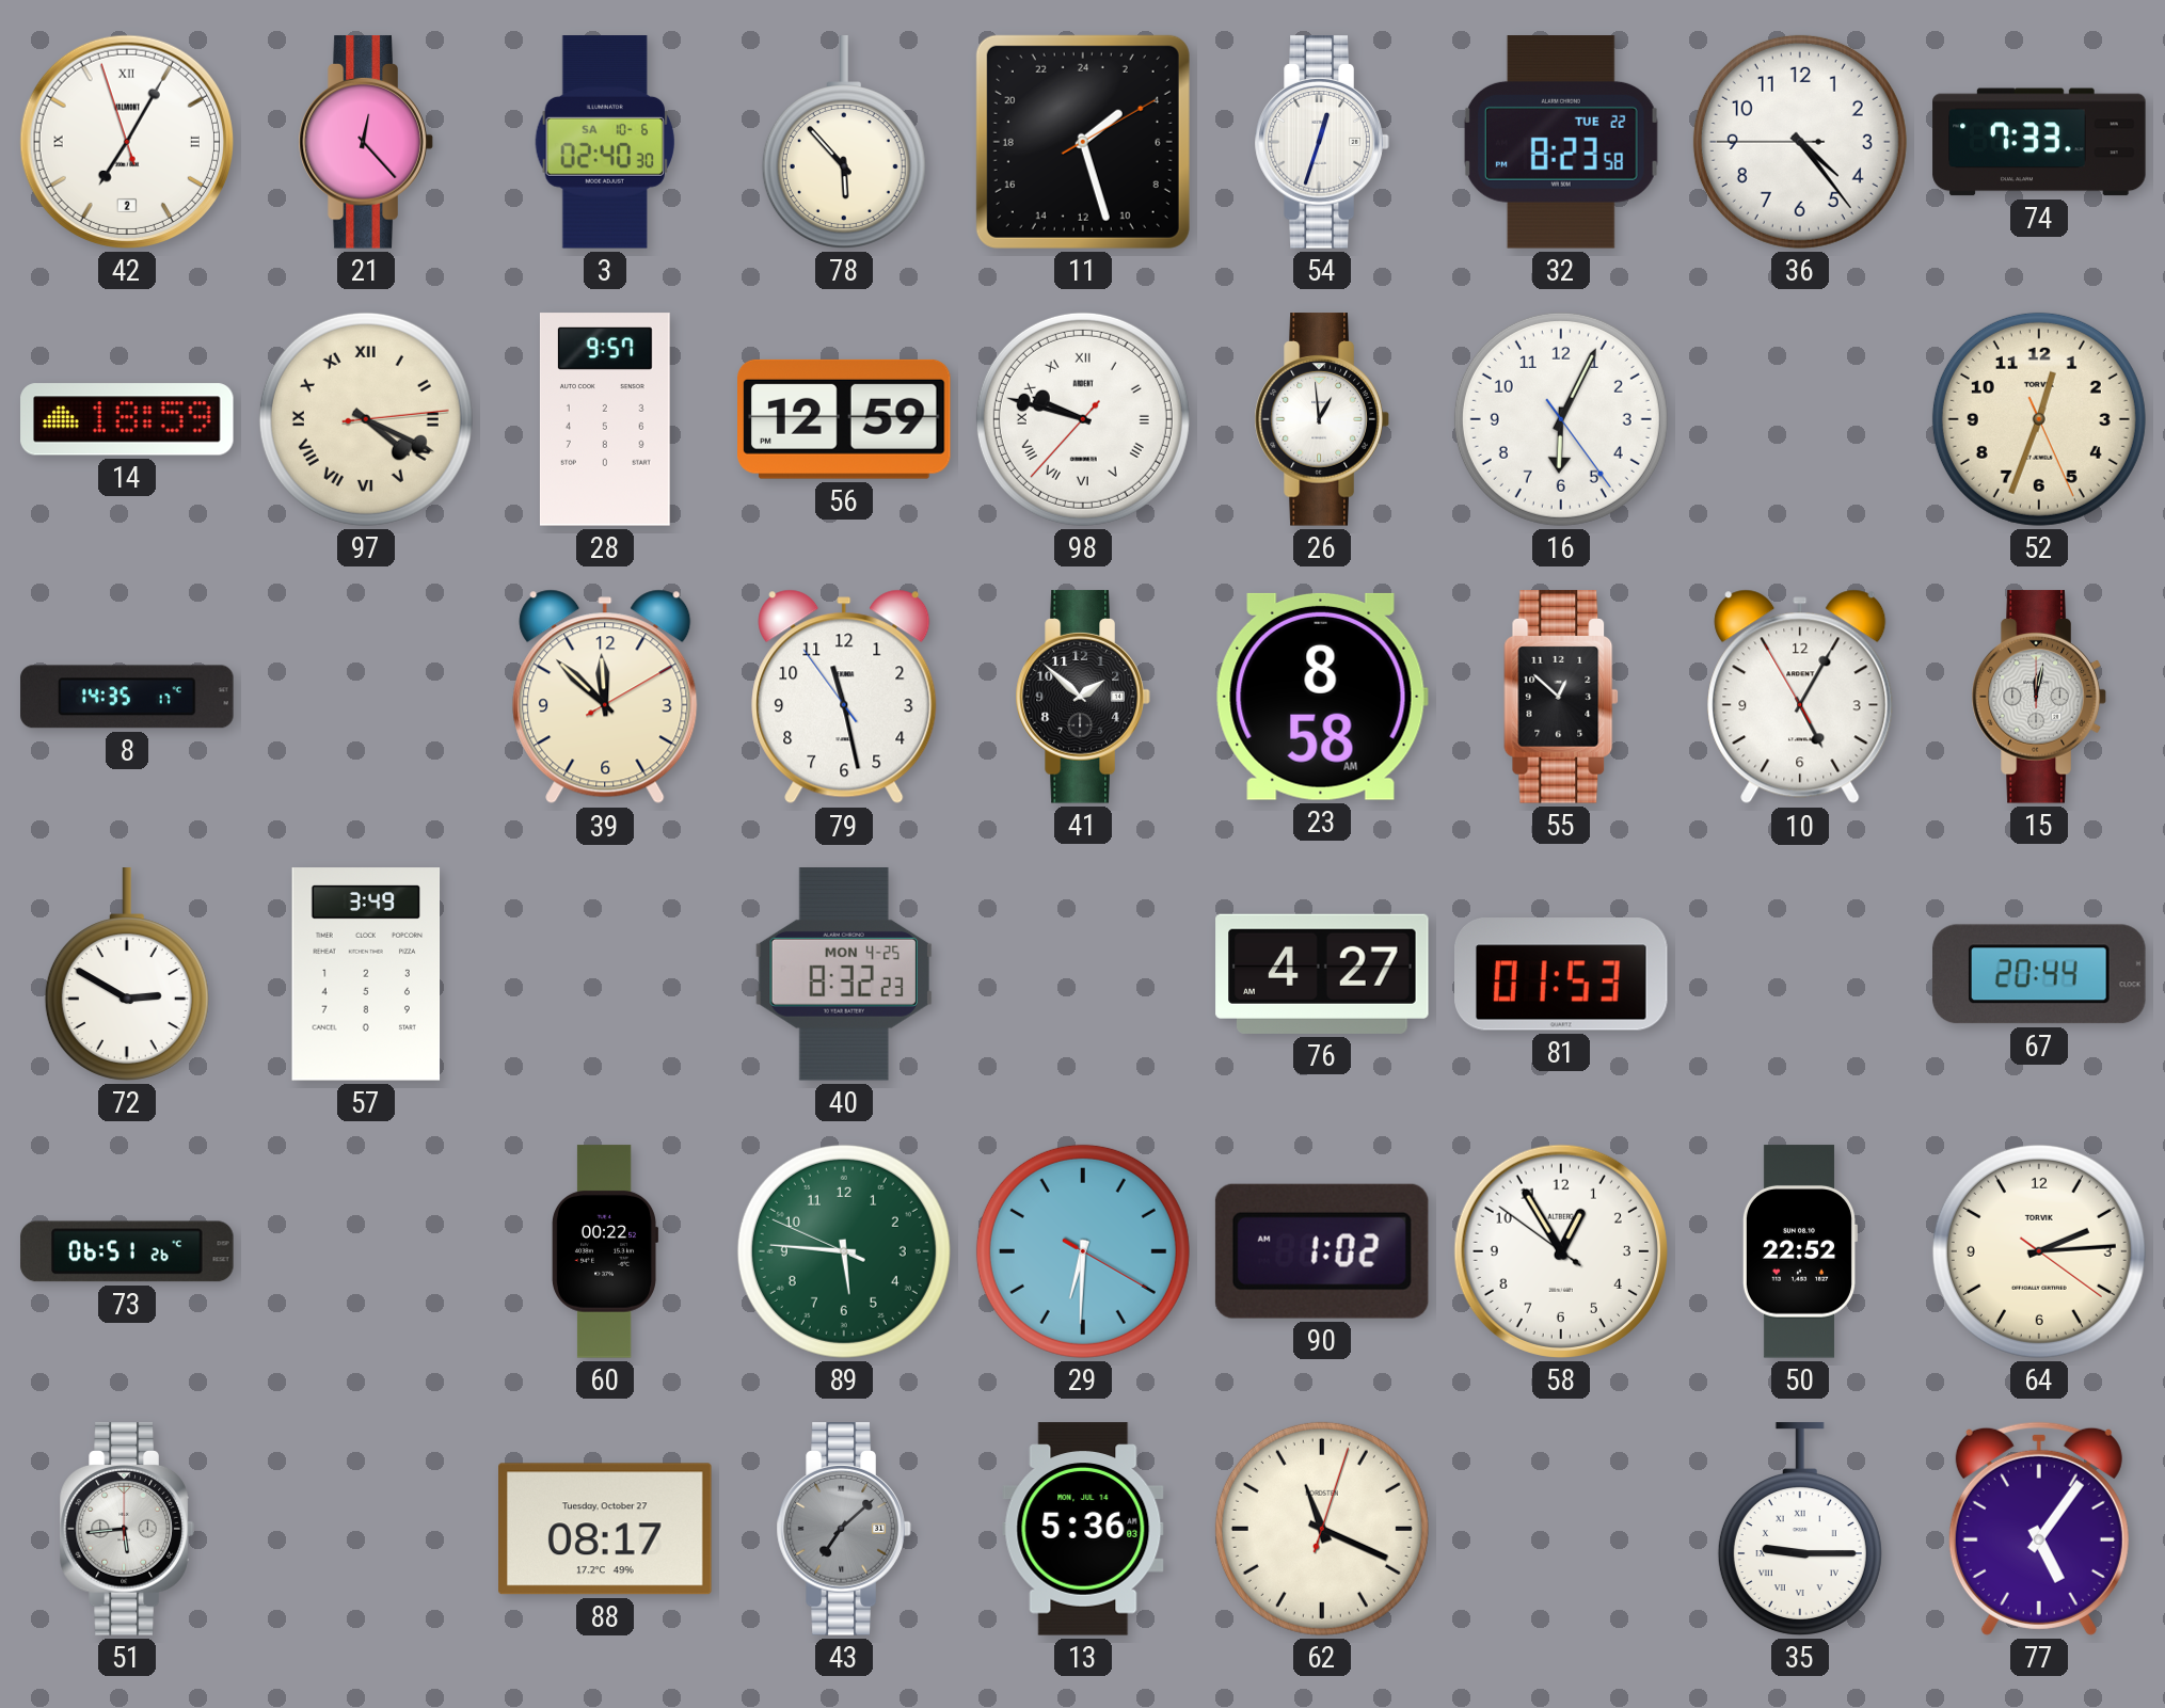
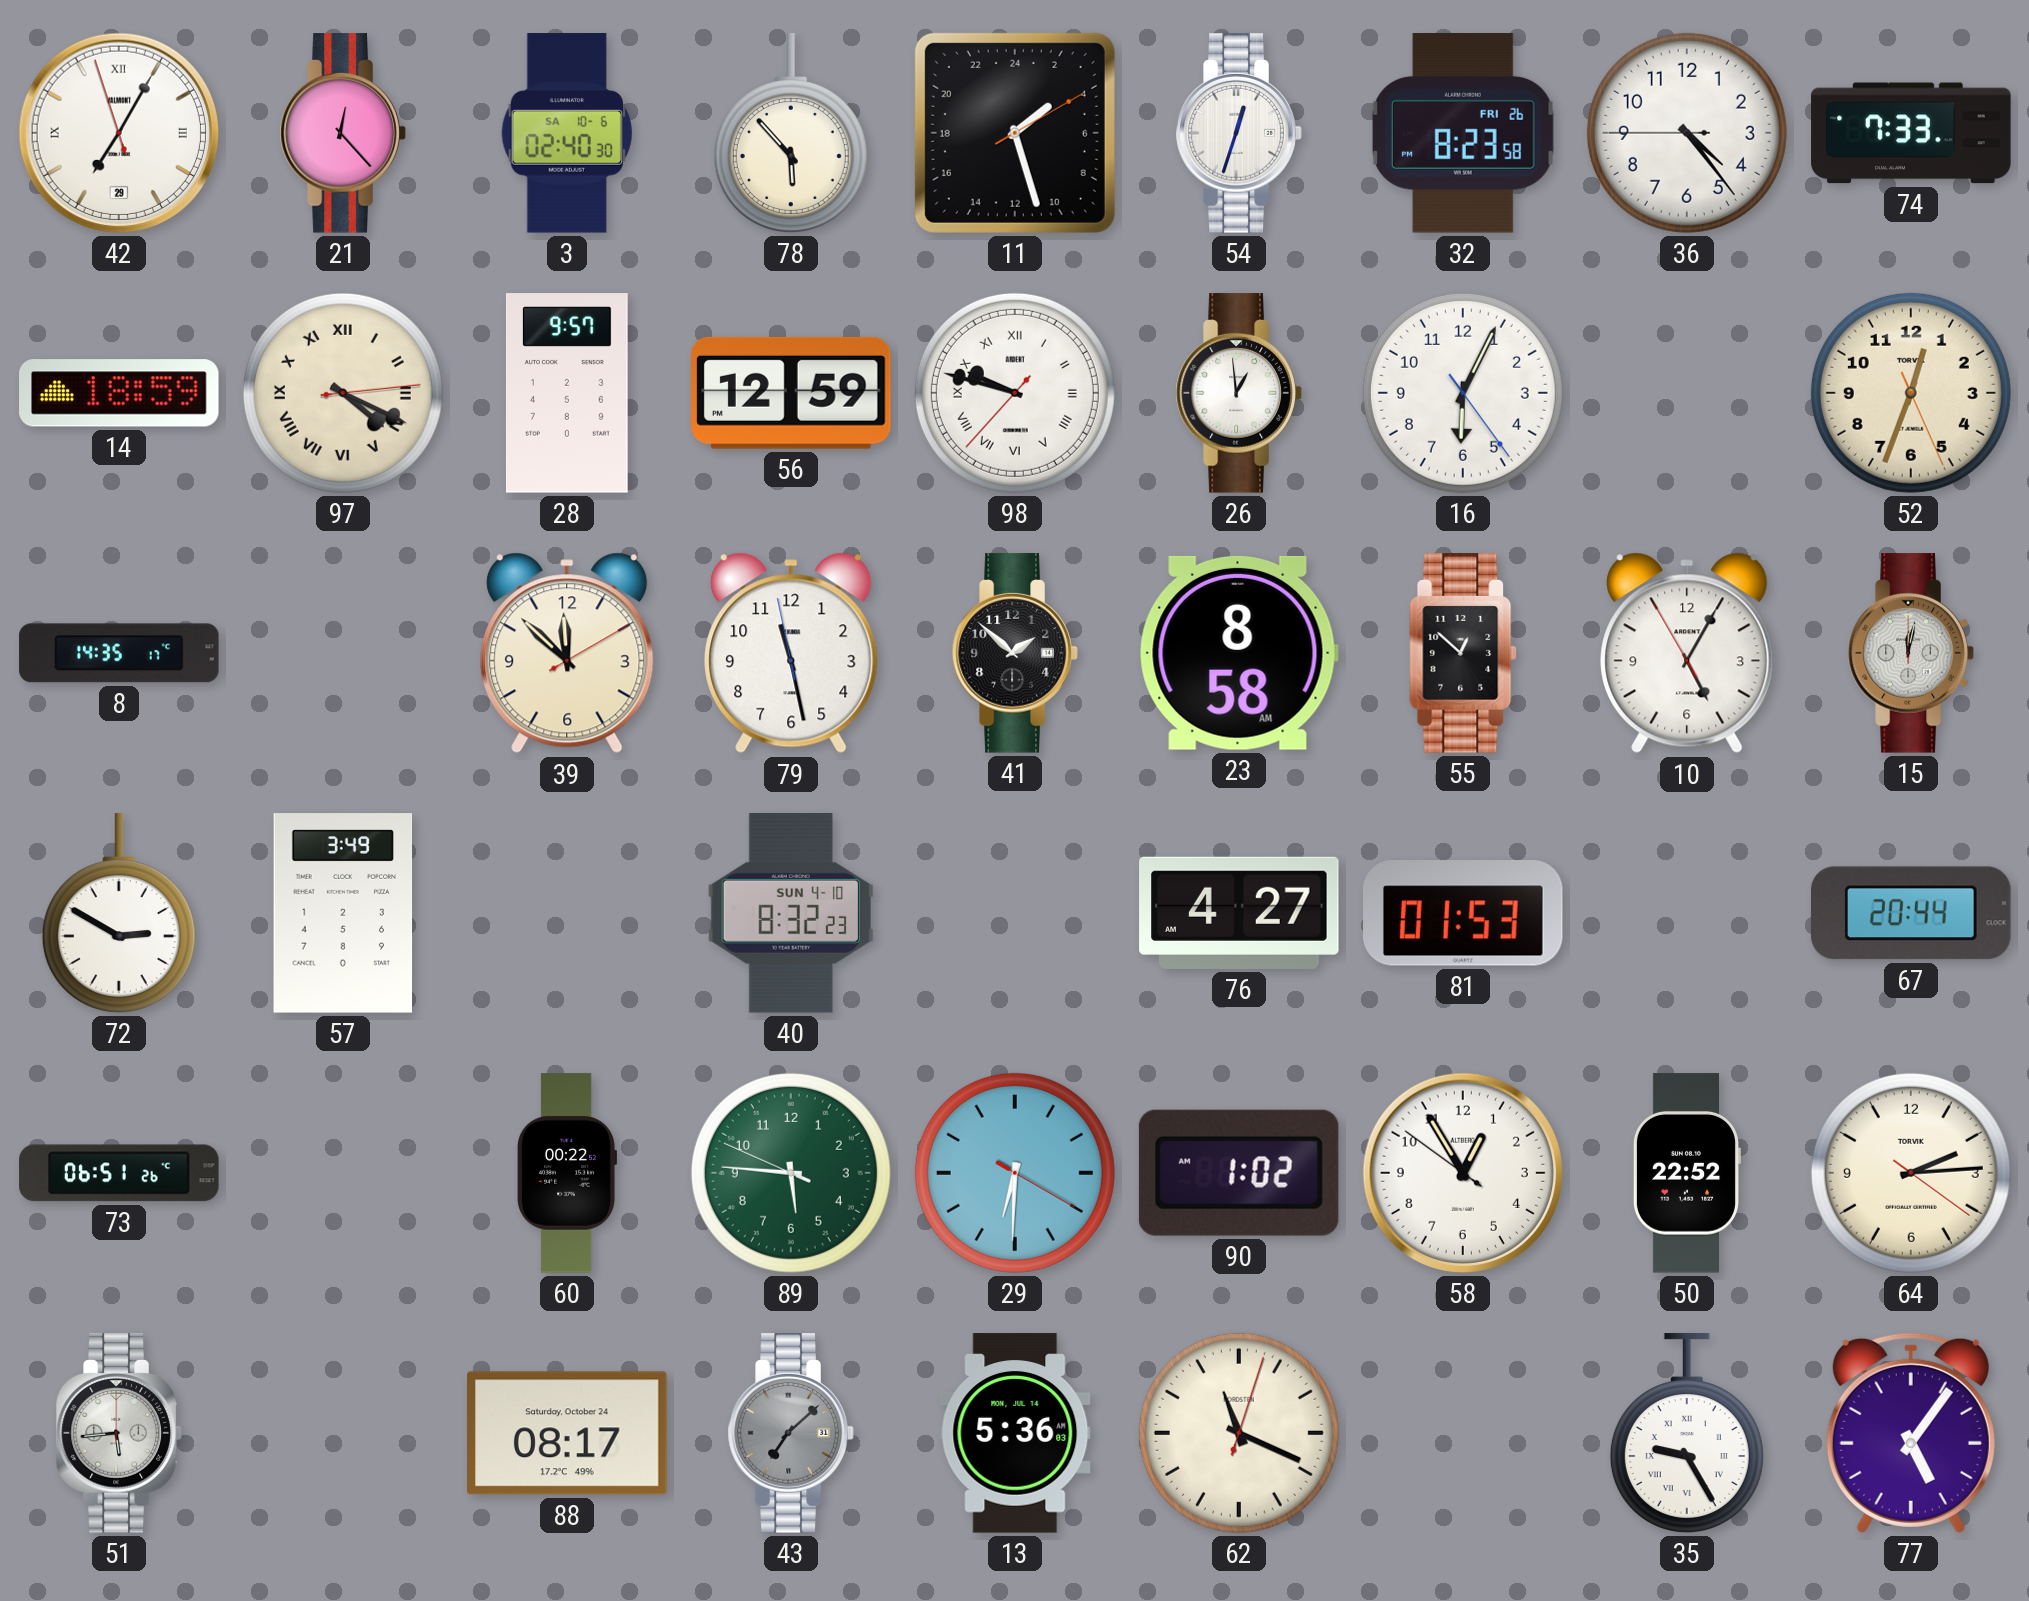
42 date: 2 -> 29 (119, 133)
32 date: TUE 22 -> FRI 26 (1463, 133)
79: 11:27:54 -> 11:27:58 (791, 653)
40 date: MON 4-25 -> SUN 4-10 (791, 913)
88 date: Tuesday, October 27 -> Saturday, October 24 (567, 1433)
35: 9:15 -> 9:25 (1687, 1433)
